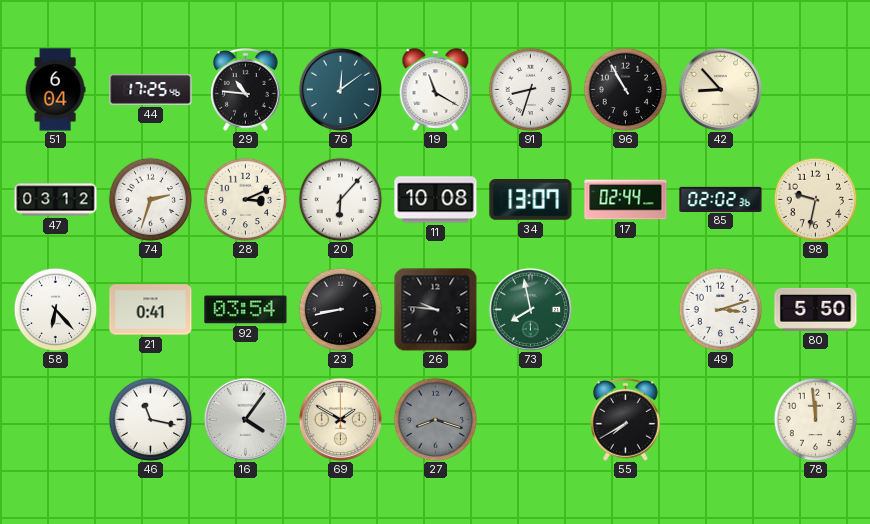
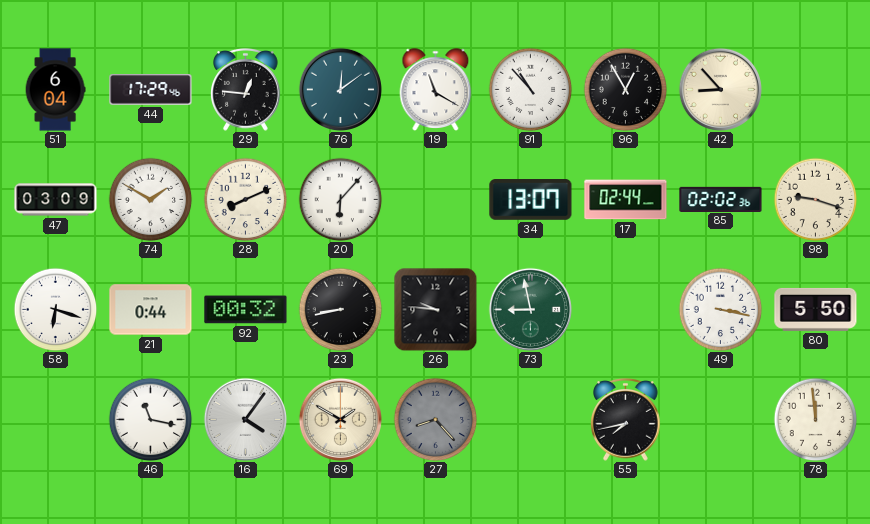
44: 17:25 -> 17:29 (151, 90)
29: 10:46 -> 12:46 (246, 89)
91: 8:33 -> 10:53 (530, 89)
96: 10:55 -> 12:55 (625, 89)
47: 03:12 -> 03:09 (56, 200)
74: 2:33 -> 1:50 (150, 199)
28: 3:11 -> 8:11 (245, 199)
11: 10:08 -> none (436, 200)
98: 9:32 -> 9:18 (815, 199)
58: 6:23 -> 6:18 (55, 309)
21: 0:41 -> 0:44 (151, 310)
92: 03:54 -> 00:32 (246, 310)
73: 7:58 -> 8:58 (530, 309)
49: 3:12 -> 3:17 (720, 309)
27: 8:18 -> 8:23 (435, 419)
55: 7:40 -> 7:43 (626, 419)
